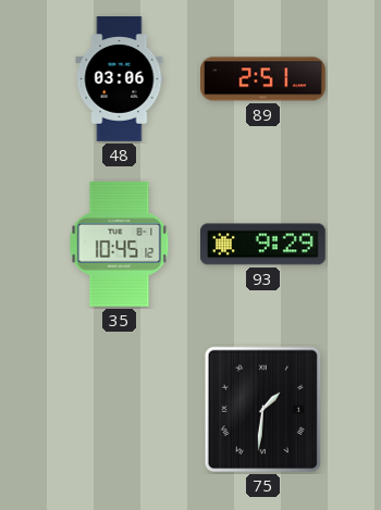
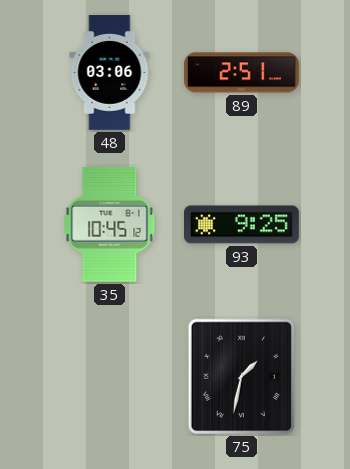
93: 9:29 -> 9:25 (242, 225)
75: 1:31 -> 1:32 (242, 377)
